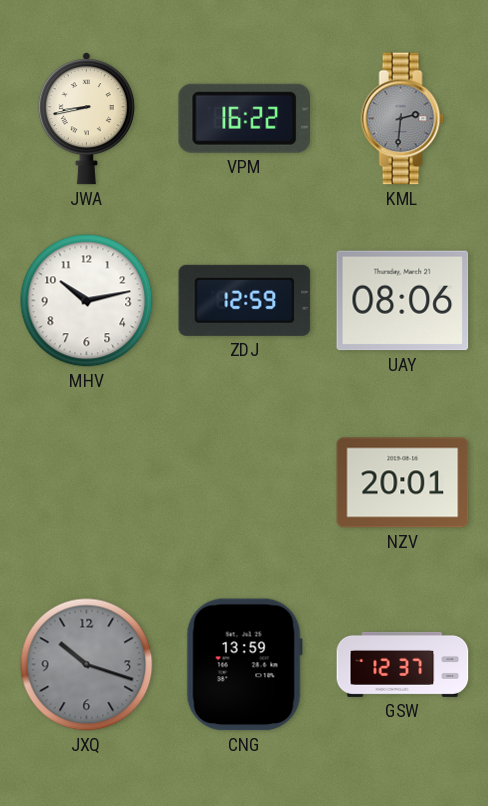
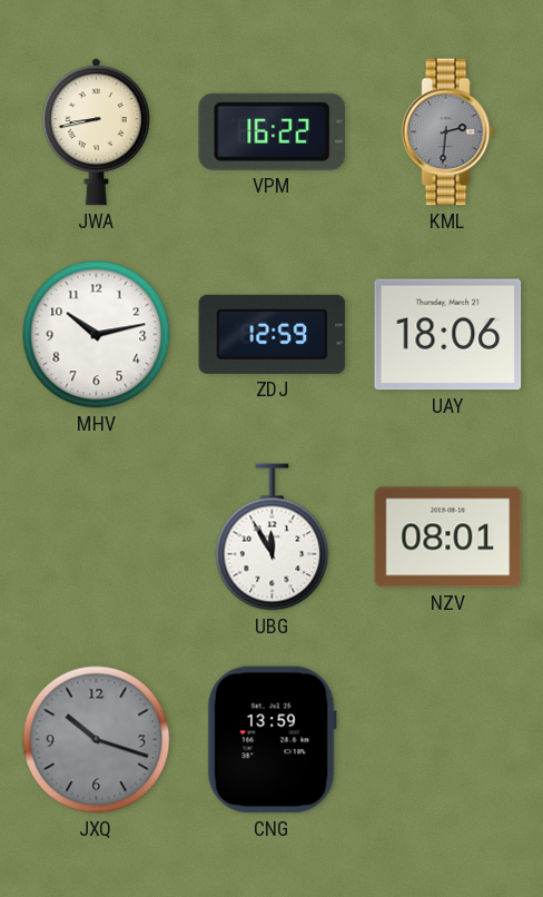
UAY: 08:06 -> 18:06 (448, 335)
UBG: none -> 11:55 (273, 538)
NZV: 20:01 -> 08:01 (448, 538)
GSW: 12:37 -> none (403, 664)
